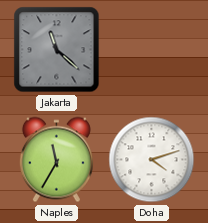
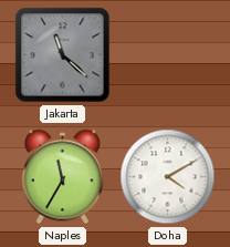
Doha: 4:12 -> 4:10 (168, 177)
